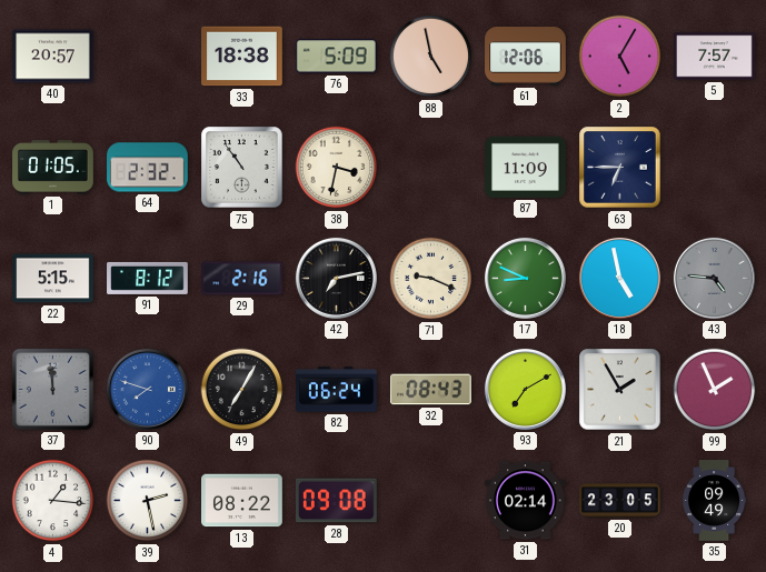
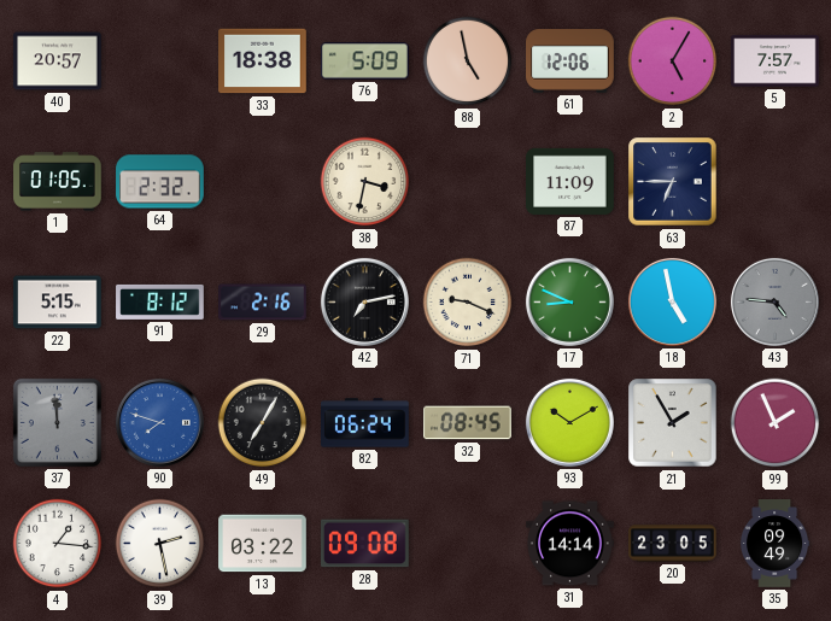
75: 10:54 -> none (242, 168)
32: 08:43 -> 08:45 (468, 423)
93: 7:10 -> 10:10 (569, 422)
13: 08:22 -> 03:22 (263, 544)
31: 02:14 -> 14:14 (570, 544)
